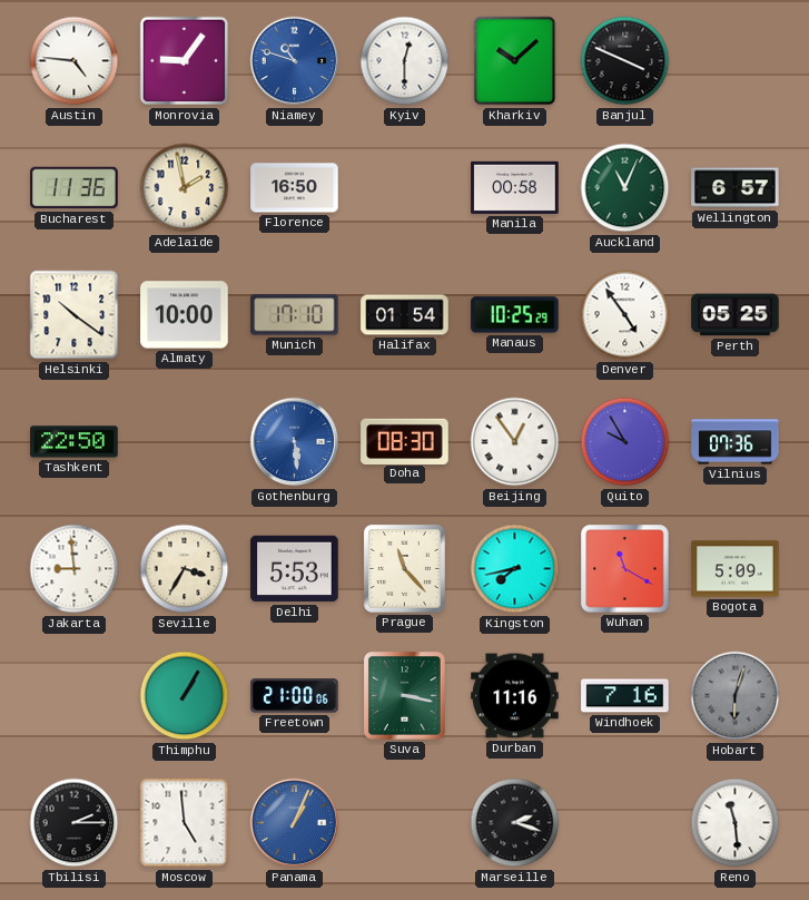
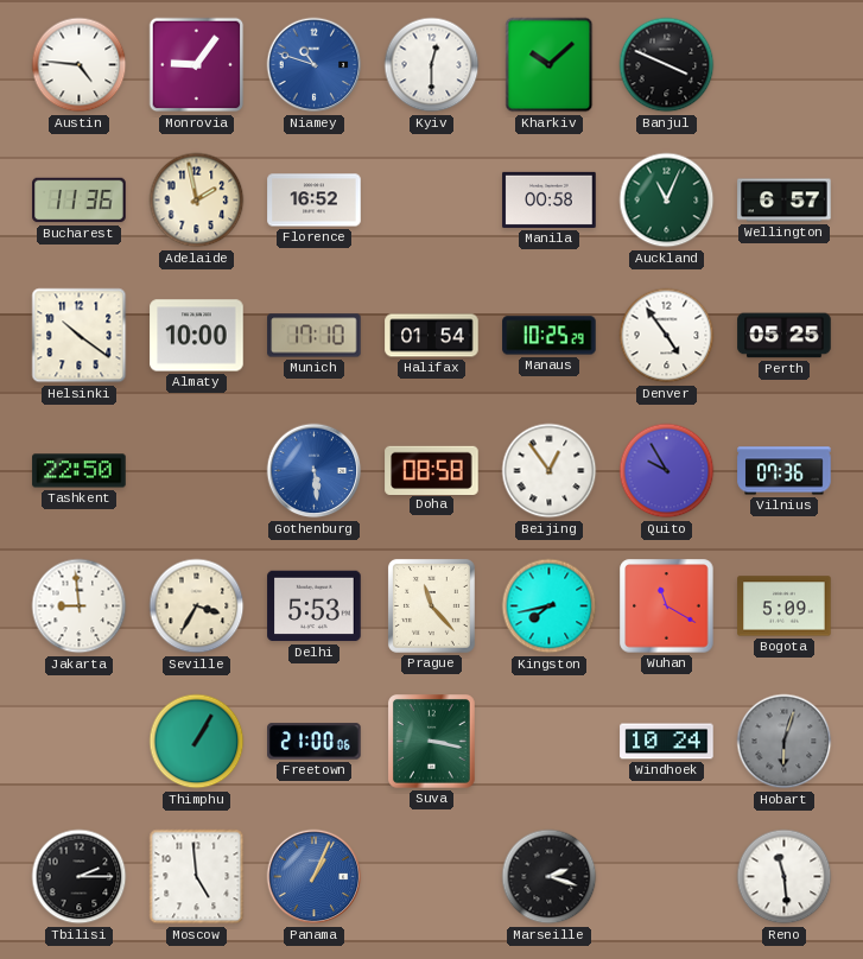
Florence: 16:50 -> 16:52 (315, 201)
Doha: 08:30 -> 08:58 (432, 470)
Durban: 11:16 -> none (515, 696)
Windhoek: 7:16 -> 10:24 (667, 742)
